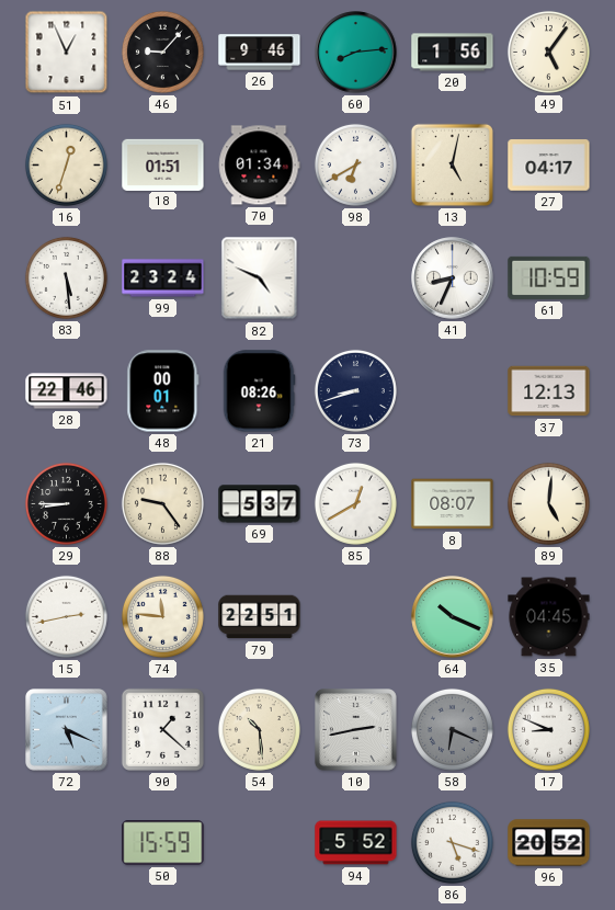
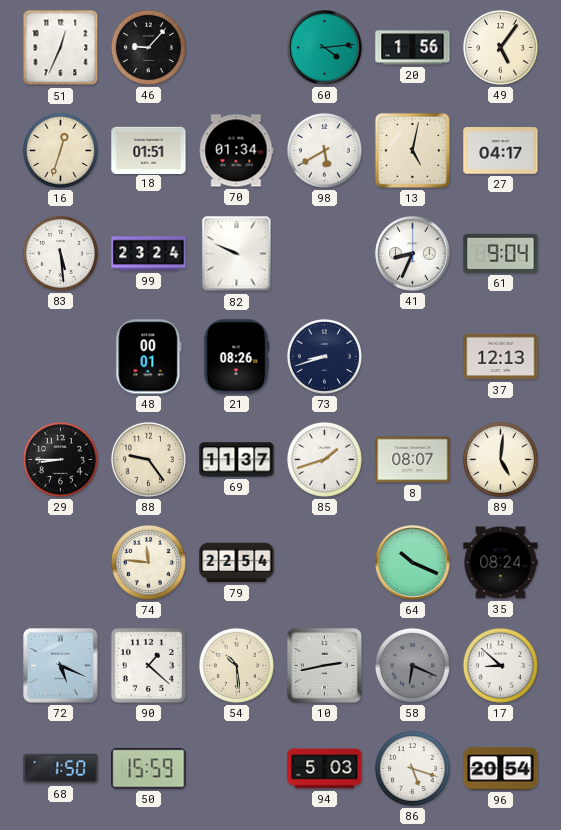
51: 12:56 -> 12:34 (61, 48)
26: 9:46 -> none (260, 53)
60: 8:14 -> 4:14 (325, 48)
98: 6:40 -> 5:40 (324, 150)
82: 4:49 -> 9:49 (237, 254)
61: 10:59 -> 9:04 (501, 253)
28: 22:46 -> none (67, 391)
69: 5:37 -> 11:37 (237, 460)
85: 12:40 -> 1:42 (324, 459)
15: 2:43 -> none (66, 616)
79: 22:51 -> 22:54 (237, 563)
35: 04:45 -> 08:24 (501, 563)
17: 8:49 -> 8:52 (500, 665)
68: none -> 1:50 (61, 769)
94: 5:52 -> 5:03 (325, 769)
96: 20:52 -> 20:54 (501, 769)
